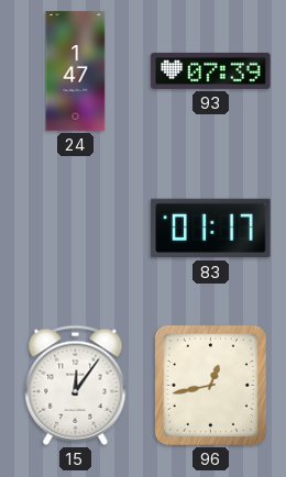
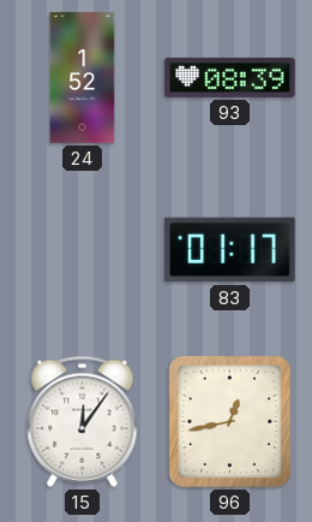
24: 1:47 -> 1:52 (83, 78)
93: 07:39 -> 08:39 (230, 77)
